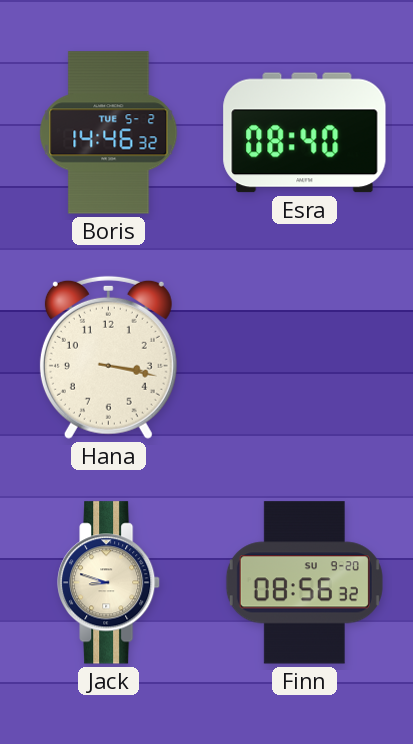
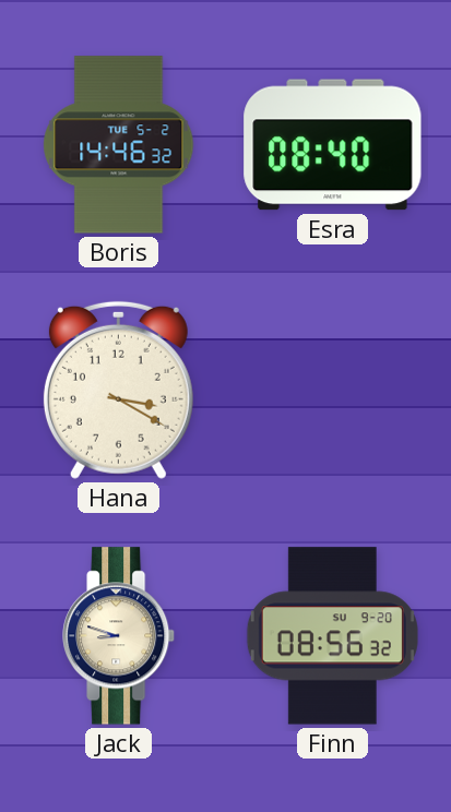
Hana: 3:17 -> 3:20 (118, 390)
